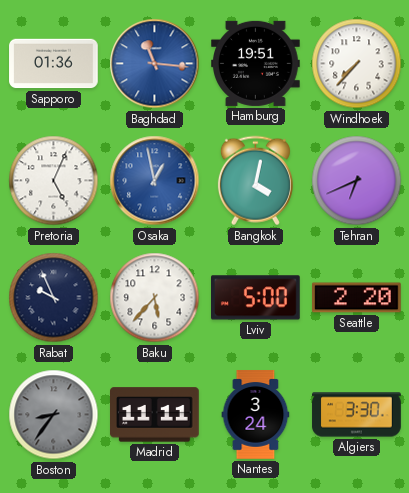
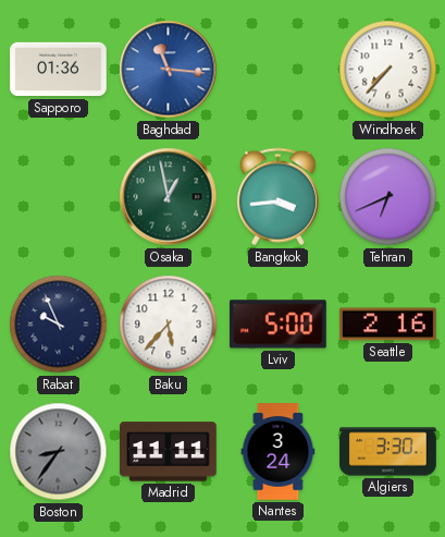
Hamburg: 19:51 -> none (256, 63)
Pretoria: 5:04 -> none (54, 181)
Osaka dial: blue -> green (169, 197)
Bangkok: 4:02 -> 3:44 (277, 197)
Seattle: 2:20 -> 2:16 (388, 325)
